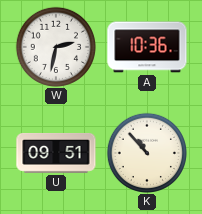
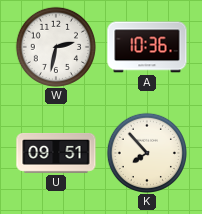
K: 10:53 -> 7:53 (146, 152)
